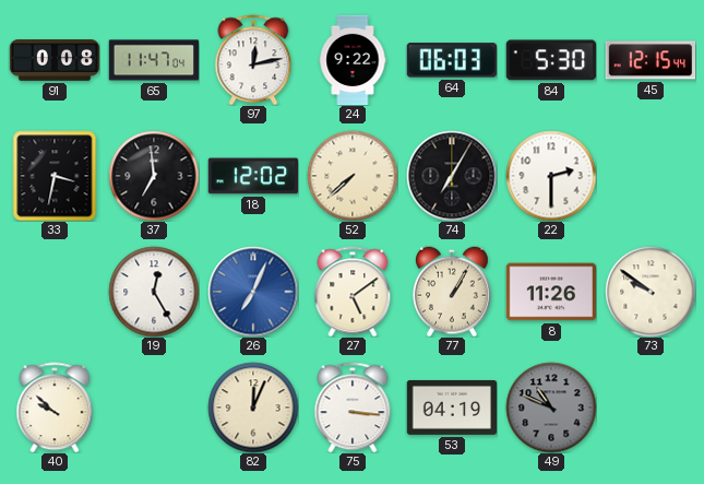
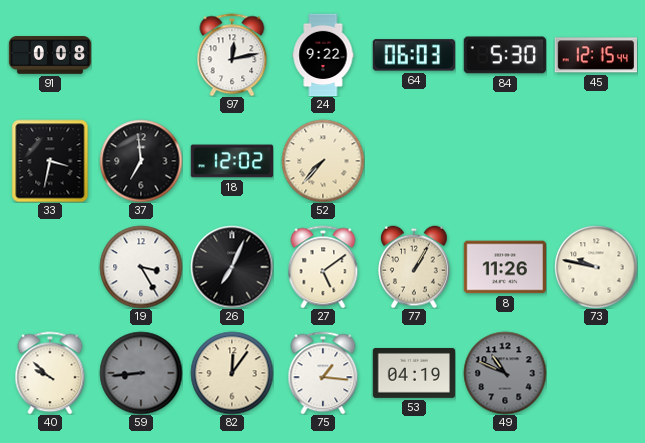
65: 11:47 -> none (154, 60)
52: 7:38 -> 7:37 (323, 161)
74: 7:05 -> none (452, 176)
22: 2:30 -> none (551, 176)
19: 12:25 -> 3:25 (141, 267)
26 dial: blue -> black (232, 267)
73: 9:51 -> 9:47 (596, 267)
59: none -> 8:44 (141, 373)
82: 12:04 -> 12:06 (232, 373)
75: 3:16 -> 1:16 (323, 373)
